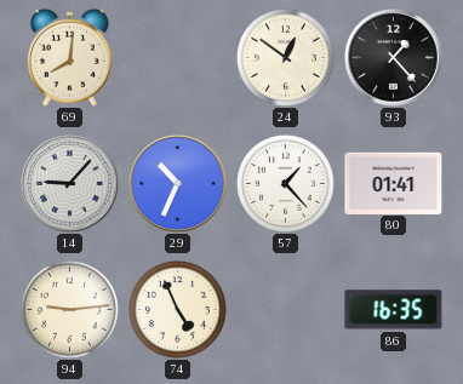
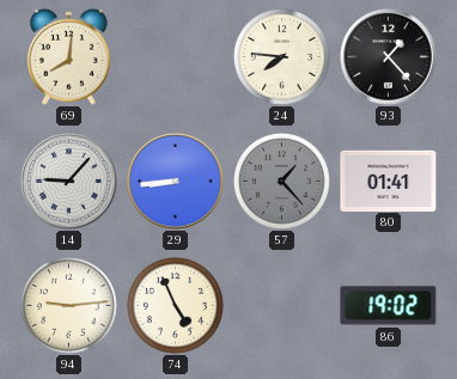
24: 12:51 -> 7:46 (281, 56)
29: 10:34 -> 8:44 (176, 182)
57 dial: white -> grey (281, 181)
86: 16:35 -> 19:02 (389, 306)
